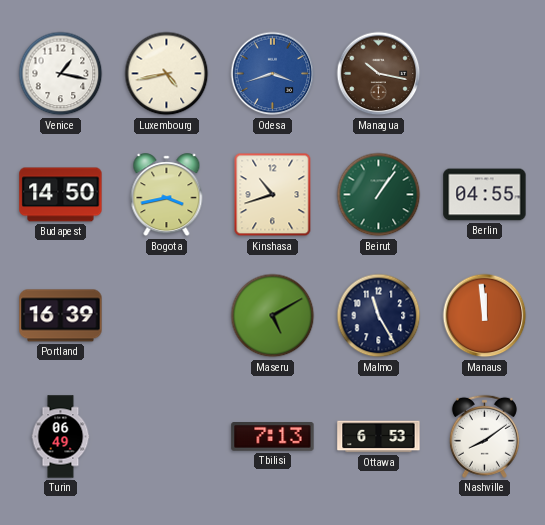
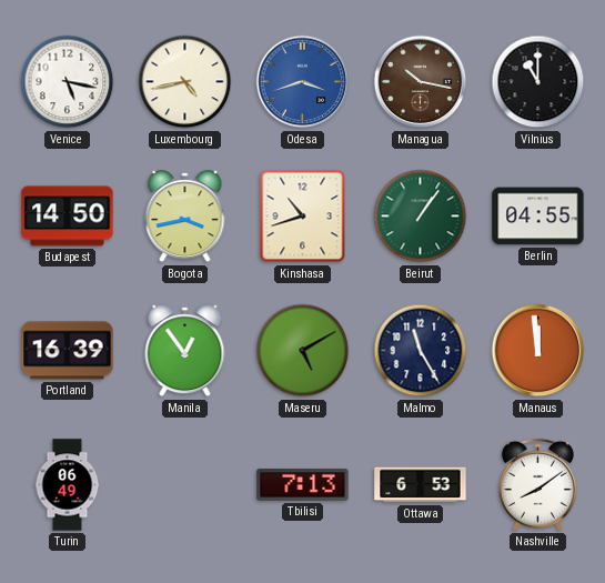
Venice: 1:17 -> 5:17 (68, 82)
Vilnius: none -> 11:00 (538, 82)
Manila: none -> 12:54 (185, 351)
